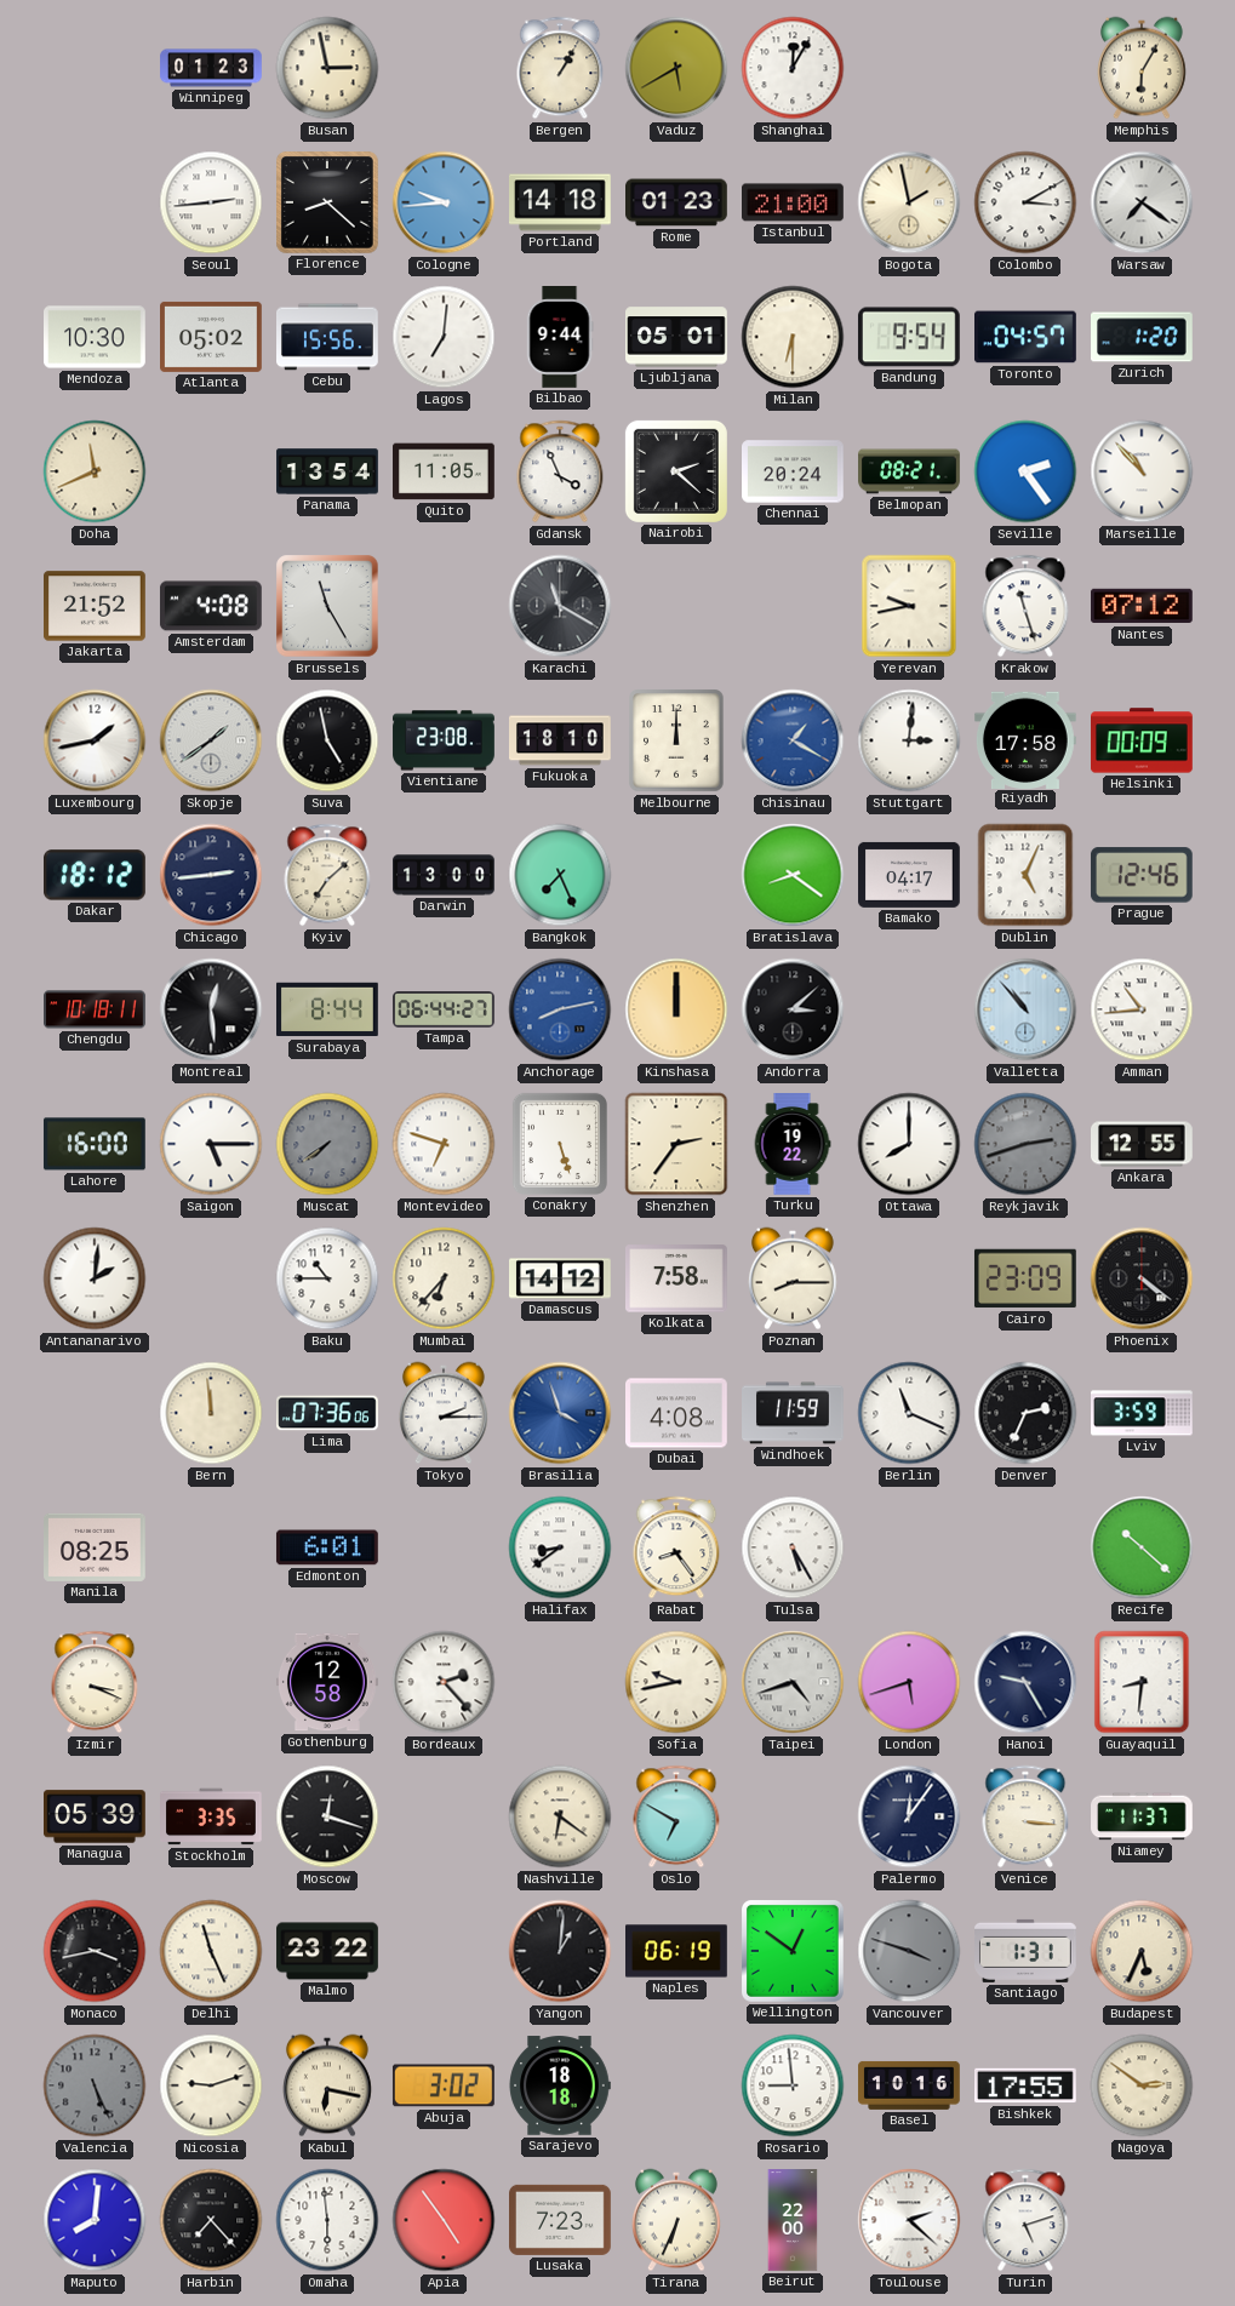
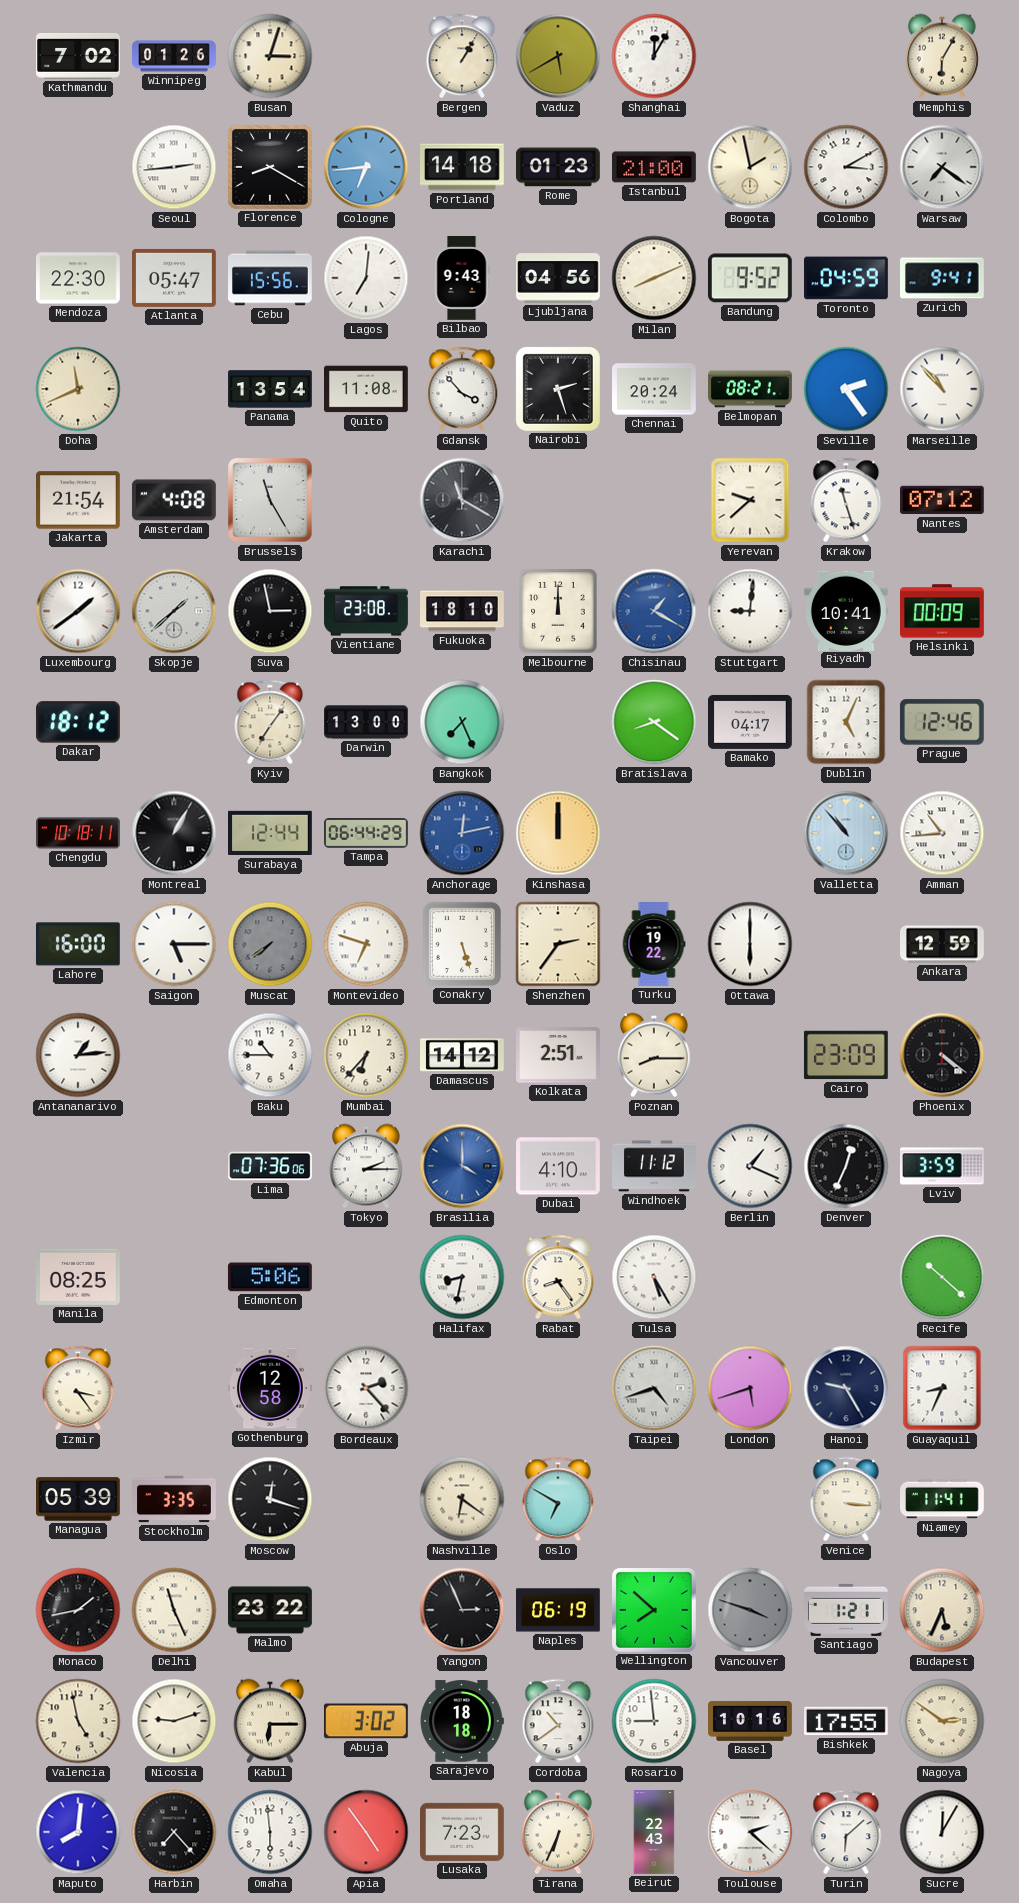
Kathmandu: none -> 7:02 (79, 57)
Winnipeg: 01:23 -> 01:26 (174, 56)
Busan: 2:58 -> 3:03 (270, 56)
Florence: 8:22 -> 8:20 (271, 168)
Cologne: 9:44 -> 6:44 (366, 167)
Mendoza: 10:30 -> 22:30 (79, 278)
Atlanta: 05:02 -> 05:47 (175, 278)
Bilbao: 9:44 -> 9:43 (462, 279)
Ljubljana: 05:01 -> 04:56 (559, 278)
Milan: 6:30 -> 8:11 (654, 278)
Bandung: 9:54 -> 9:52 (750, 278)
Toronto: 04:57 -> 04:59 (847, 278)
Zurich: 1:20 -> 9:41 (943, 278)
Quito: 11:05 -> 11:08 (367, 389)
Gdansk: 3:56 -> 3:53 (462, 389)
Nairobi: 2:22 -> 2:27 (558, 389)
Jakarta: 21:52 -> 21:54 (79, 500)
Yerevan: 9:43 -> 9:38 (750, 500)
Luxembourg: 1:43 -> 1:39 (78, 611)
Skopje: 1:39 -> 1:38 (174, 611)
Suva: 4:58 -> 2:58 (270, 611)
Stuttgart: 3:01 -> 9:01 (750, 611)
Riyadh: 17:58 -> 10:41 (846, 610)
Chicago: 2:44 -> none (211, 875)
Kyiv: 7:08 -> 7:06 (270, 722)
Montreal: 12:29 -> 1:05 (174, 833)
Surabaya: 8:44 -> 12:44 (271, 833)
Tampa: 06:44:27 -> 06:44:29 (366, 833)
Anchorage: 8:13 -> 12:13 (462, 833)
Andorra: 3:08 -> none (793, 1009)
Ottawa: 8:00 -> 6:00 (750, 944)
Reykjavik: 2:42 -> none (1025, 1144)
Ankara: 12:55 -> 12:59 (943, 944)
Antananarivo: 2:01 -> 1:14 (78, 1055)
Kolkata: 7:58 -> 2:51 (559, 1055)
Bern: 11:59 -> none (211, 1413)
Brasilia: 3:57 -> 4:00 (462, 1166)
Dubai: 4:08 -> 4:10 (559, 1166)
Windhoek: 11:59 -> 11:12 (654, 1166)
Berlin: 11:19 -> 1:19 (750, 1166)
Denver: 2:34 -> 12:34 (846, 1166)
Edmonton: 6:01 -> 5:06 (270, 1277)
Halifax: 8:39 -> 8:32 (462, 1277)
Izmir: 3:19 -> 3:24 (78, 1388)
Sofia: 9:43 -> none (676, 1682)
Guayaquil: 8:31 -> 8:34 (942, 1388)
Palermo: 12:06 -> none (909, 1816)
Niamey: 11:37 -> 11:41 (943, 1499)
Monaco: 3:43 -> 1:43 (78, 1610)
Yangon: 1:01 -> 2:56 (462, 1610)
Wellington: 12:51 -> 7:52 (655, 1611)
Santiago: 1:31 -> 1:21 (847, 1610)
Valencia: 5:26 -> 4:58 (78, 1721)
Valencia dial: grey -> cream (78, 1721)
Kabul: 6:17 -> 6:15 (270, 1721)
Cordoba: none -> 10:39 (558, 1721)
Beirut: 22:00 -> 22:43 (654, 1832)
Turin: 5:12 -> 6:08 (846, 1832)
Sucre: none -> 12:05 (942, 1832)
